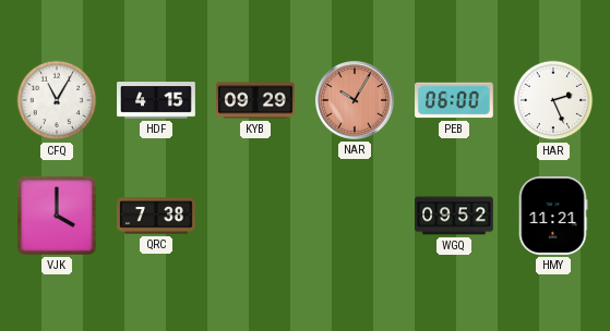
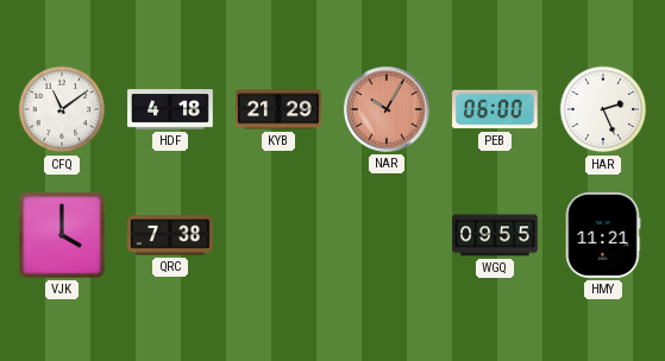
CFQ: 11:05 -> 11:09 (62, 109)
HDF: 4:15 -> 4:18 (170, 109)
KYB: 09:29 -> 21:29 (280, 109)
WGQ: 09:52 -> 09:55 (495, 235)
